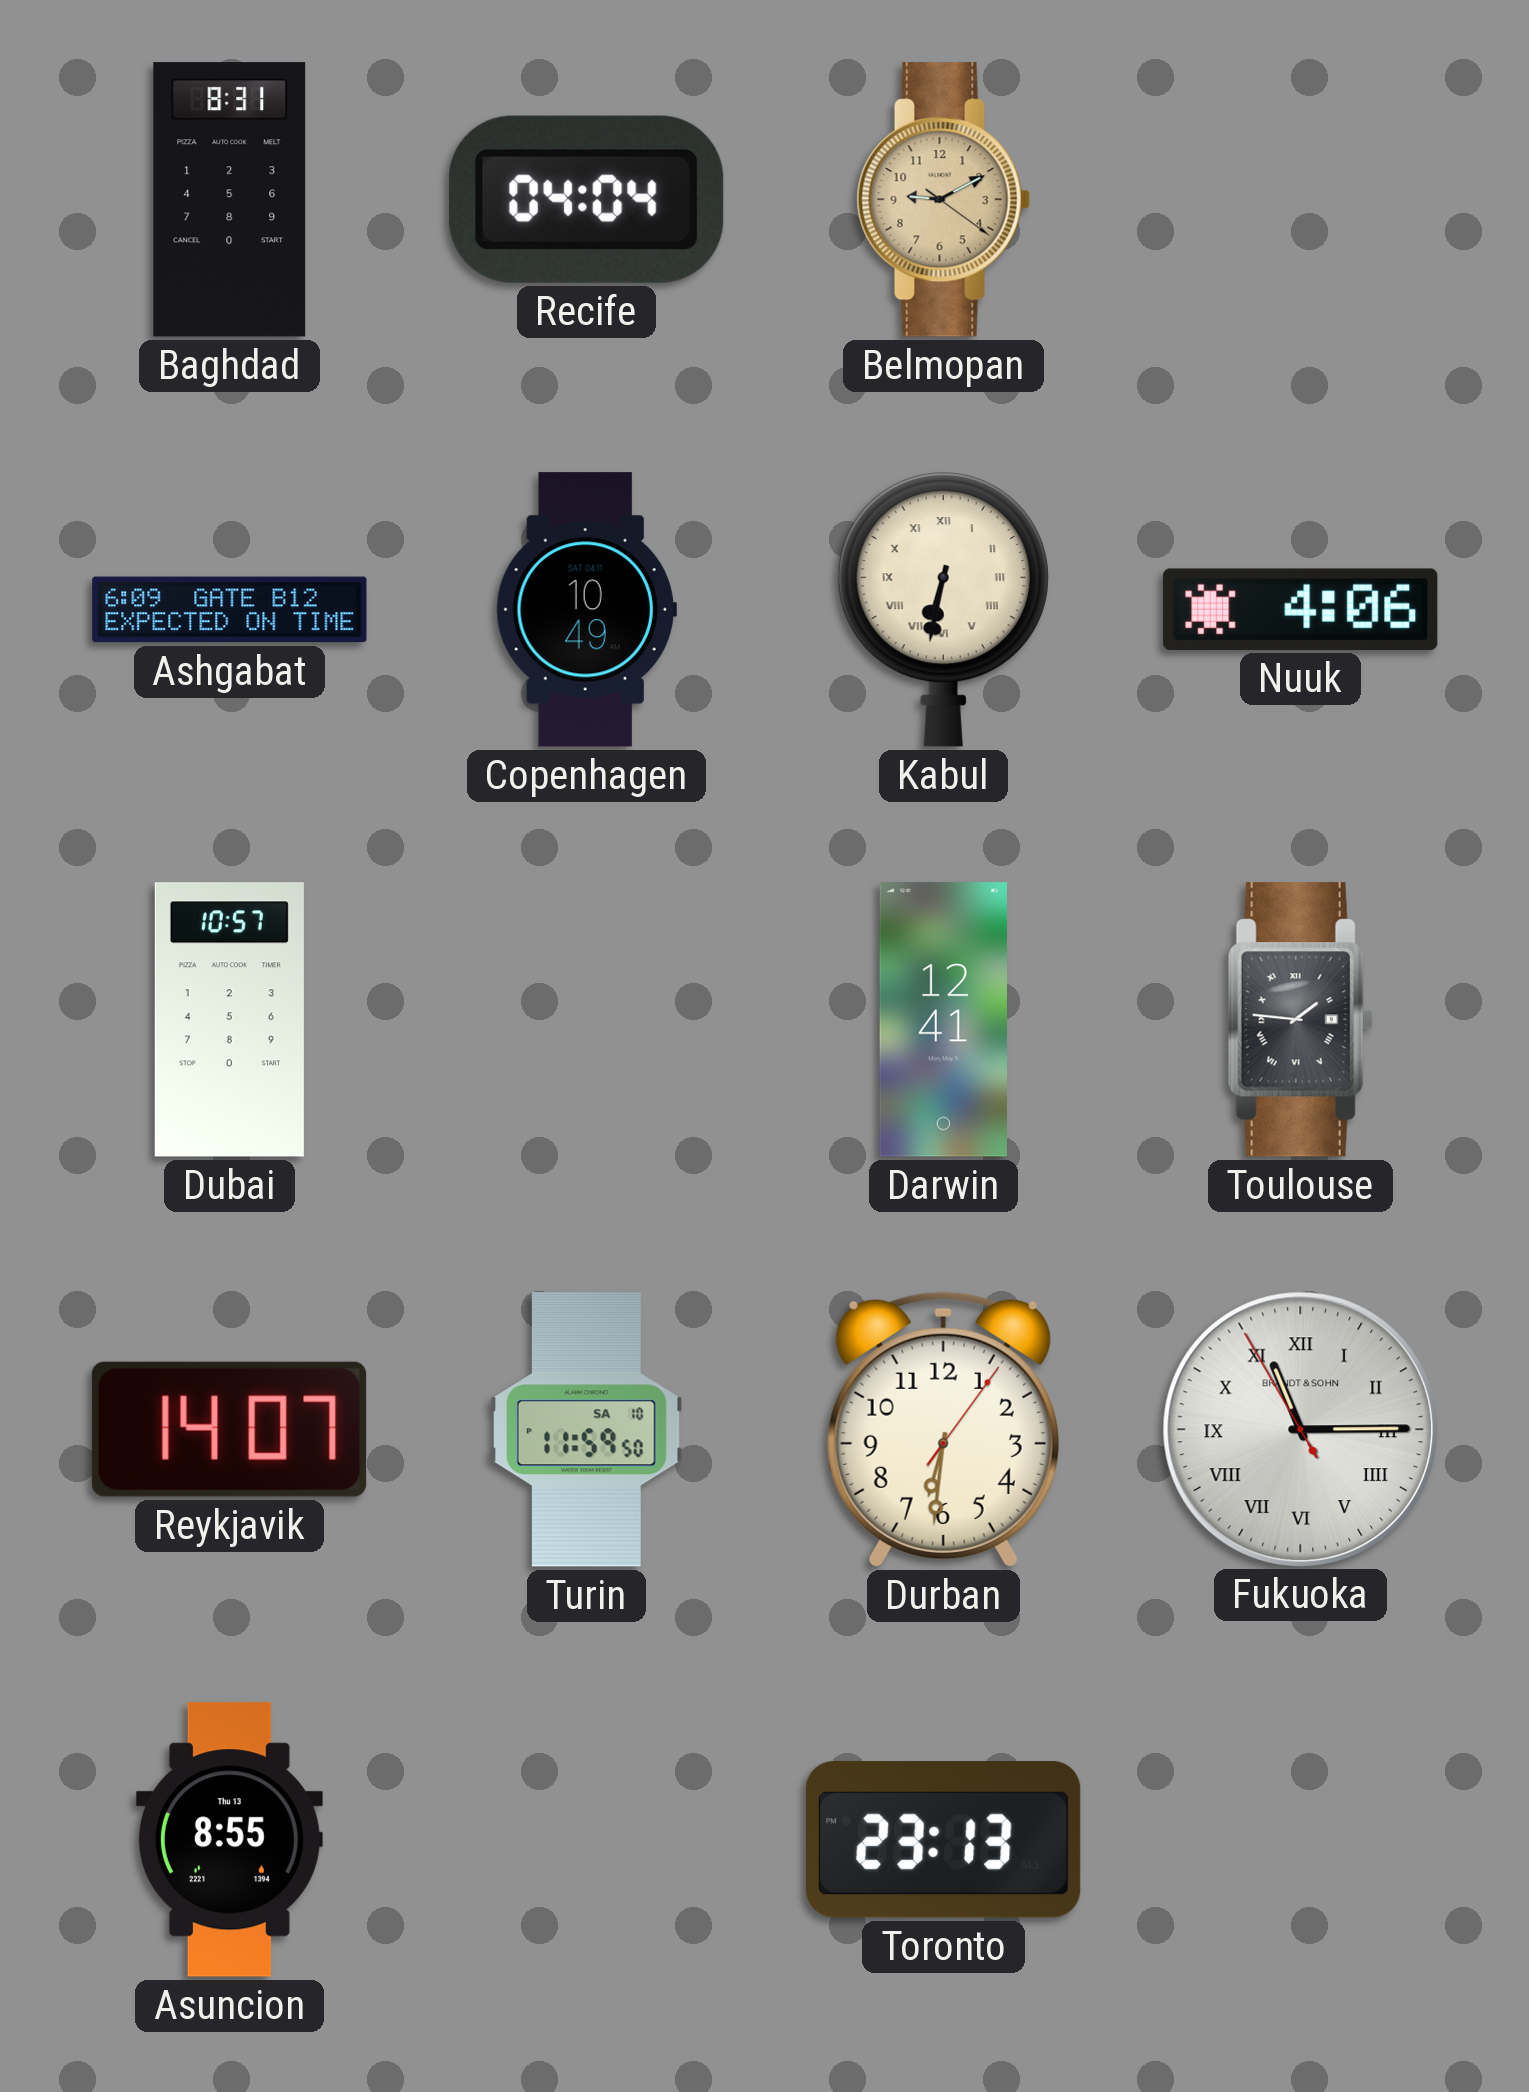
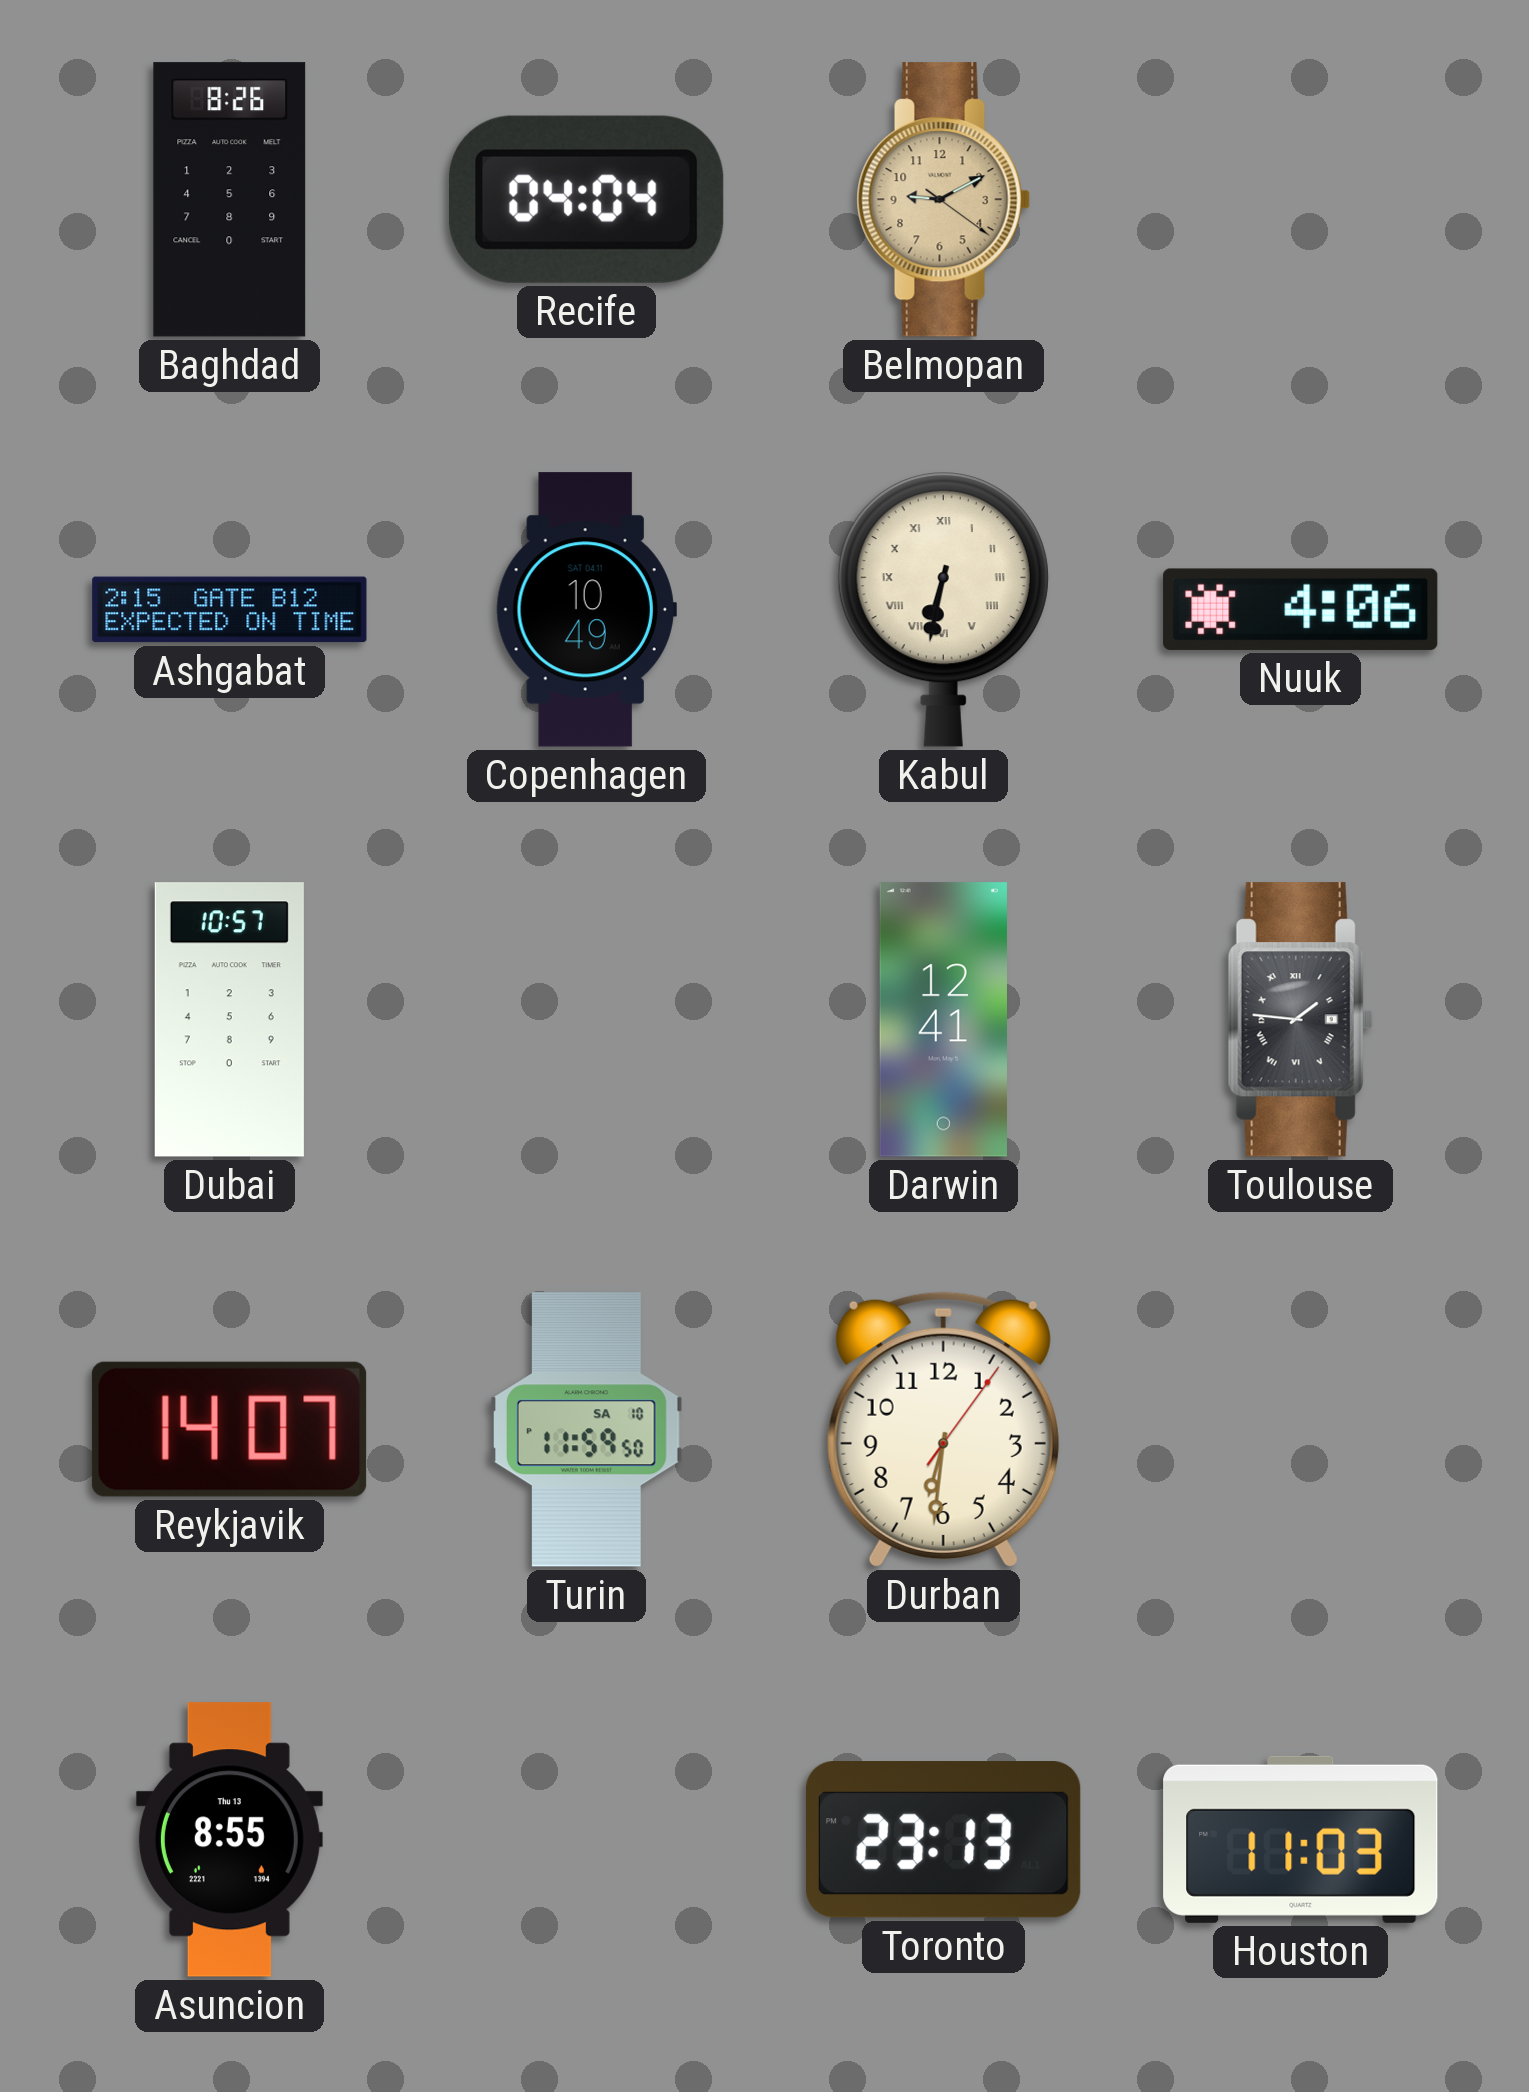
Baghdad: 8:31 -> 8:26 (230, 200)
Ashgabat: 6:09 -> 2:15 (230, 610)
Fukuoka: 11:14 -> none (1300, 1429)
Houston: none -> 11:03 (1301, 1839)
